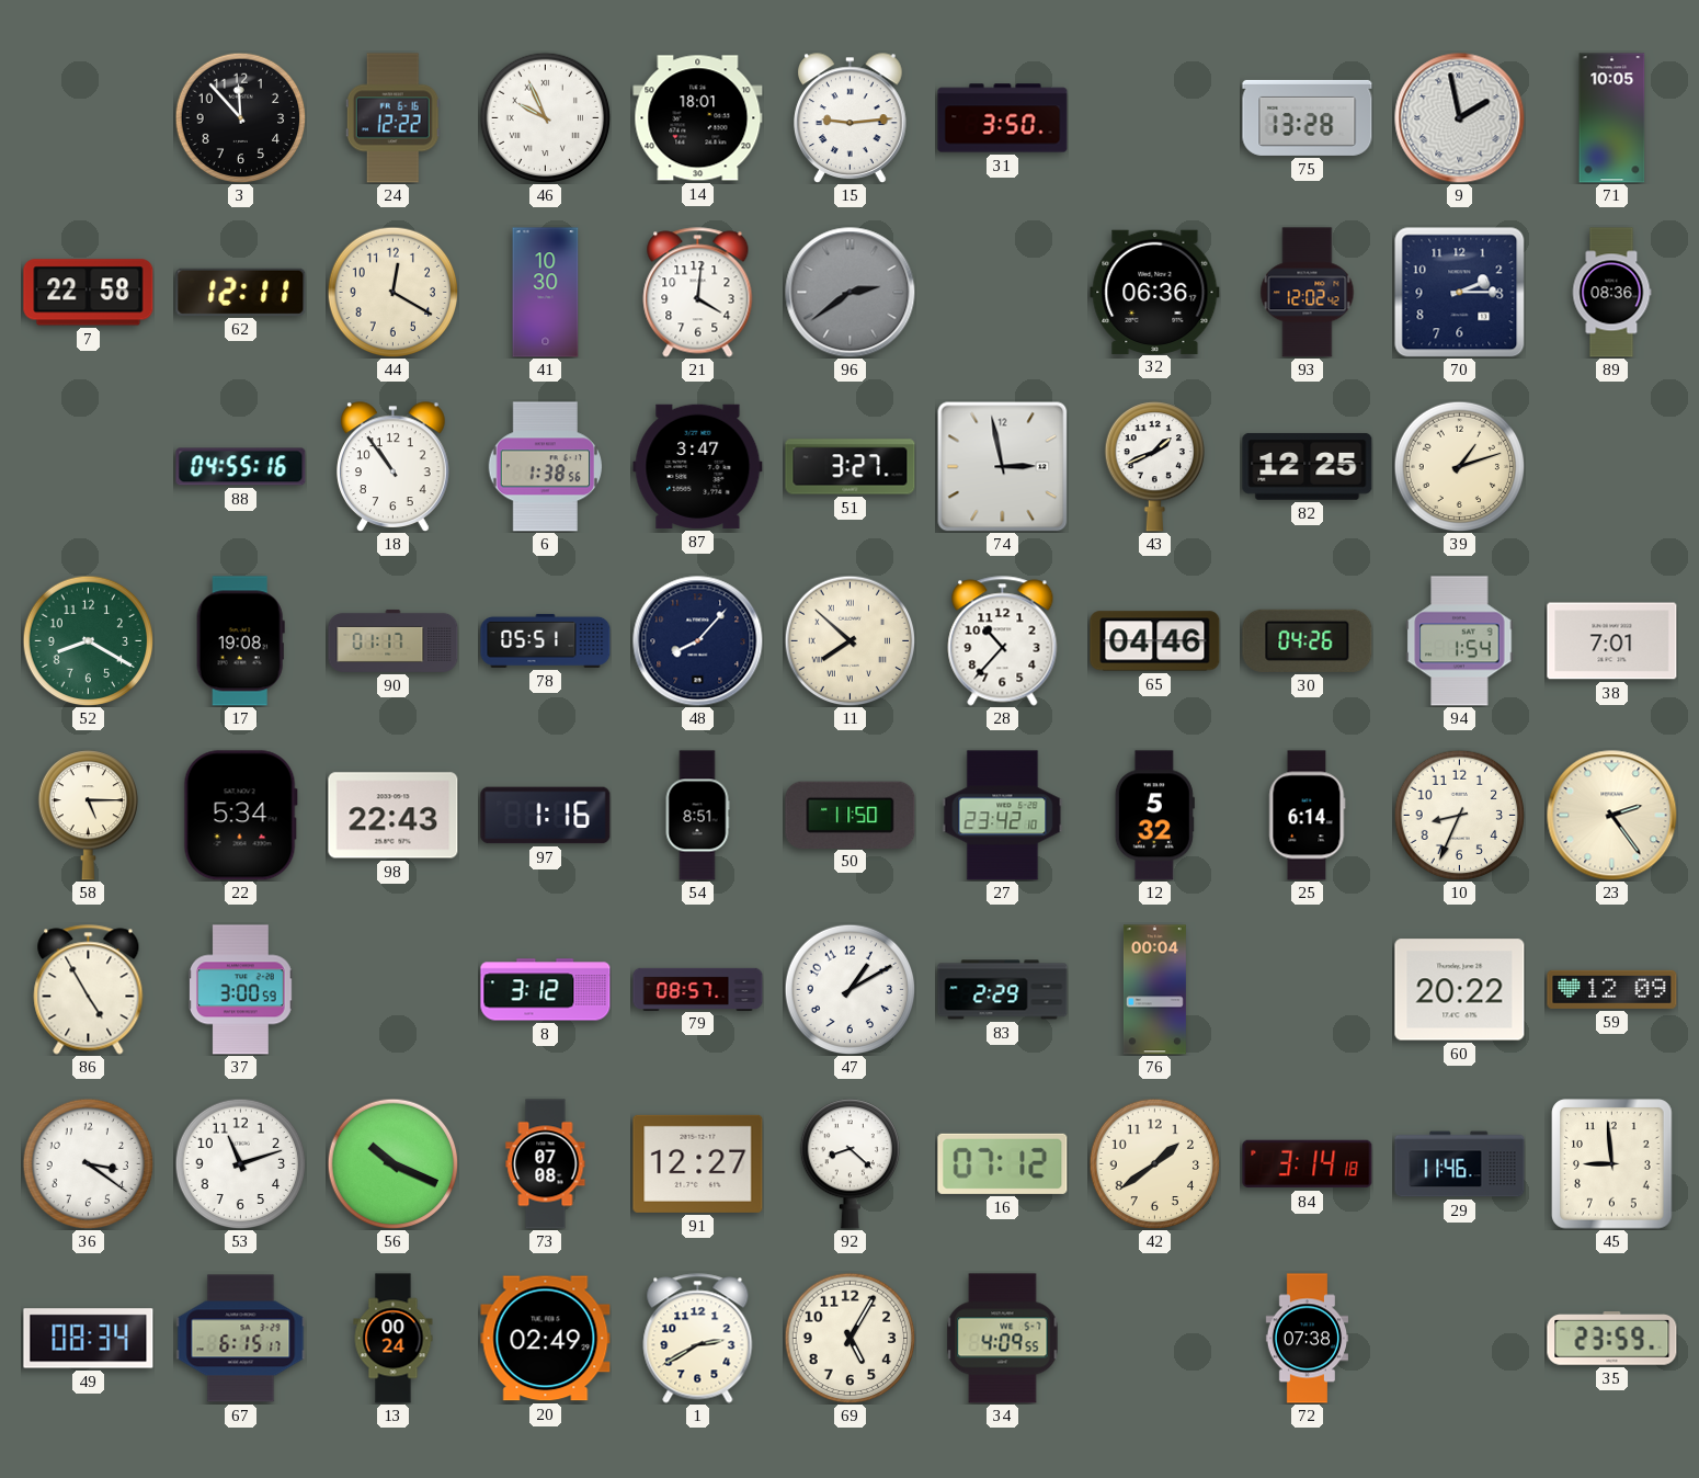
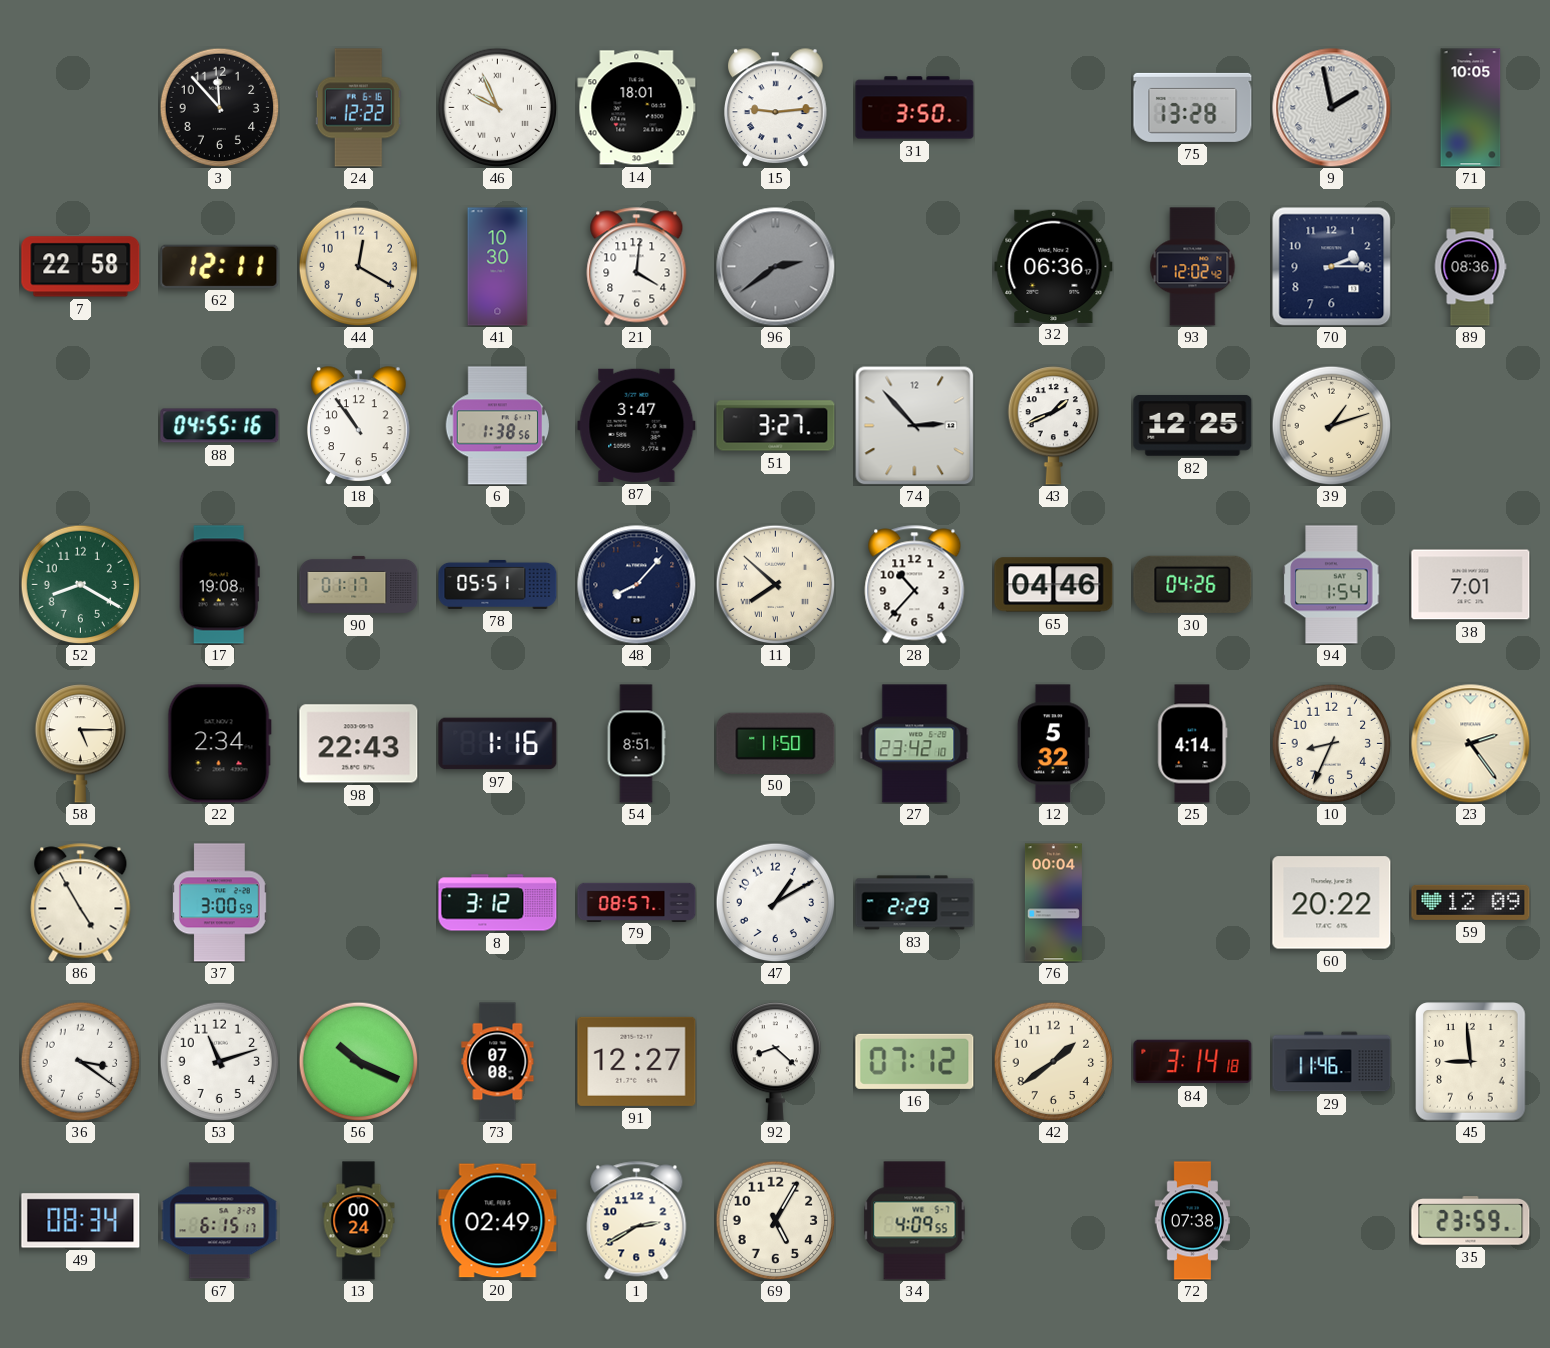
74: 2:58 -> 2:53 (914, 425)
22: 5:34 -> 2:34 (219, 744)
25: 6:14 -> 4:14 (1193, 744)
